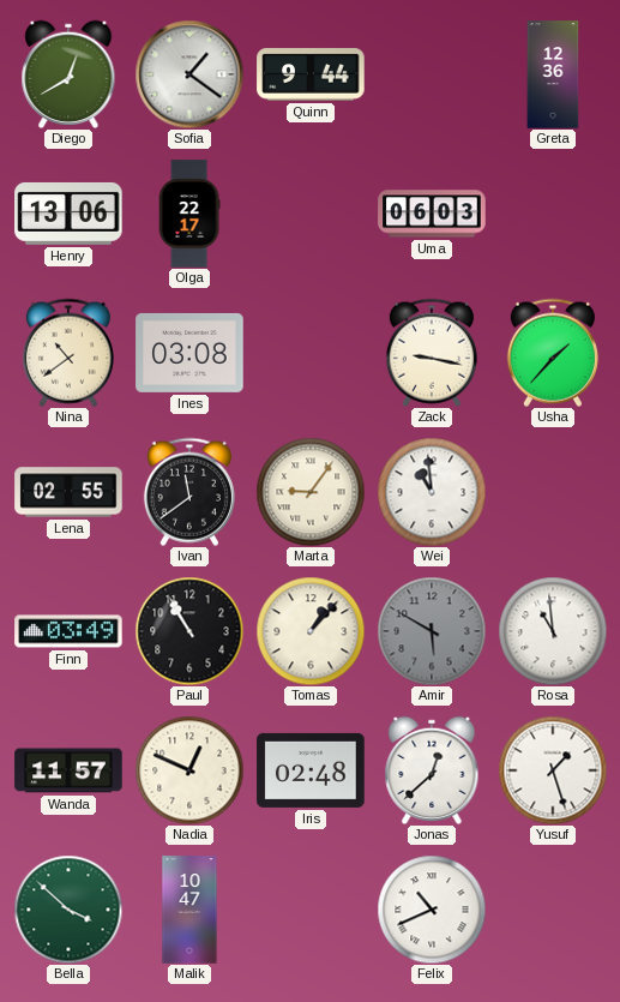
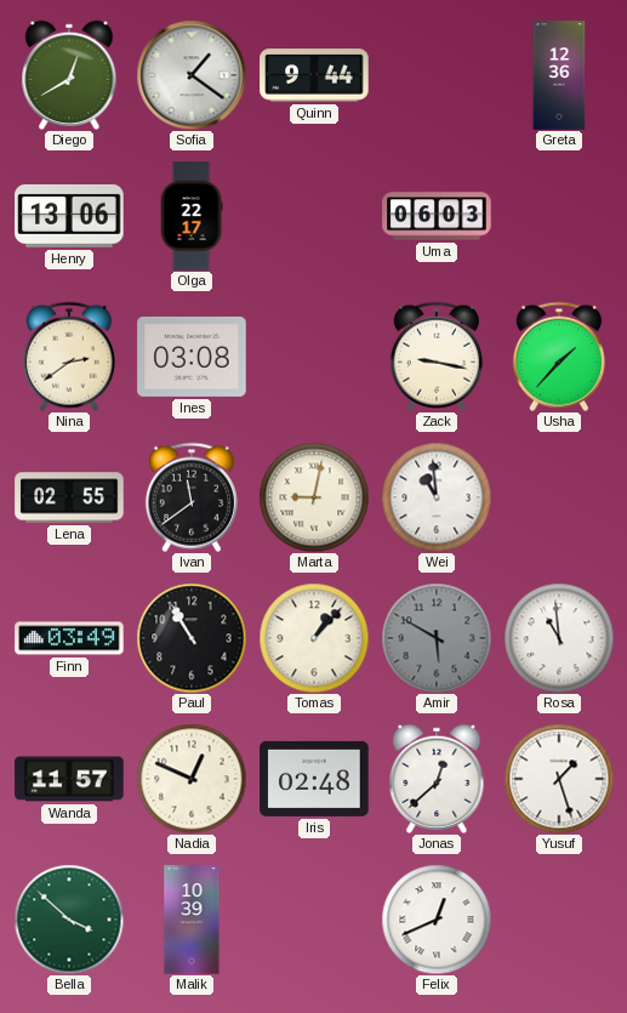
Nina: 10:39 -> 2:39 (69, 357)
Marta: 9:06 -> 9:02 (314, 497)
Malik: 10:47 -> 10:39 (192, 920)
Felix: 10:41 -> 12:41 (437, 920)
